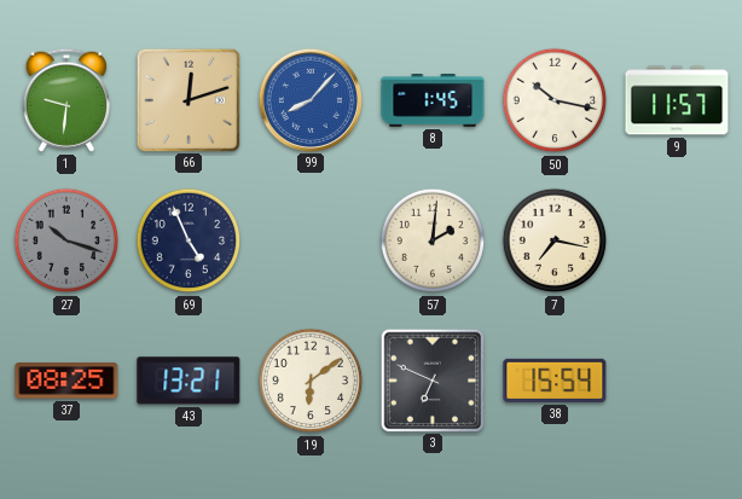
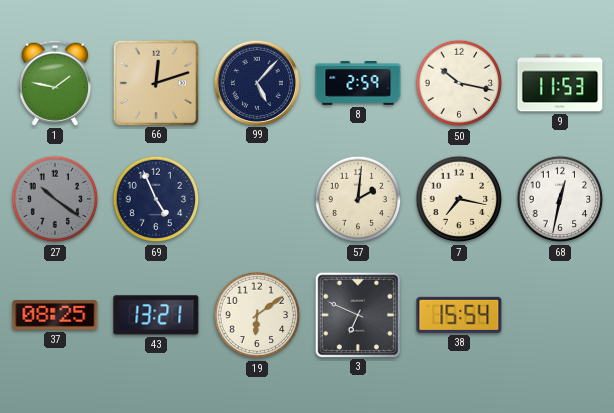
1: 9:31 -> 1:47 (55, 83)
99: 8:07 -> 5:07 (256, 82)
99 dial: blue -> navy (256, 82)
8: 1:45 -> 2:59 (358, 84)
9: 11:57 -> 11:53 (560, 83)
27: 10:18 -> 10:21 (55, 199)
68: none -> 12:32 (560, 199)
